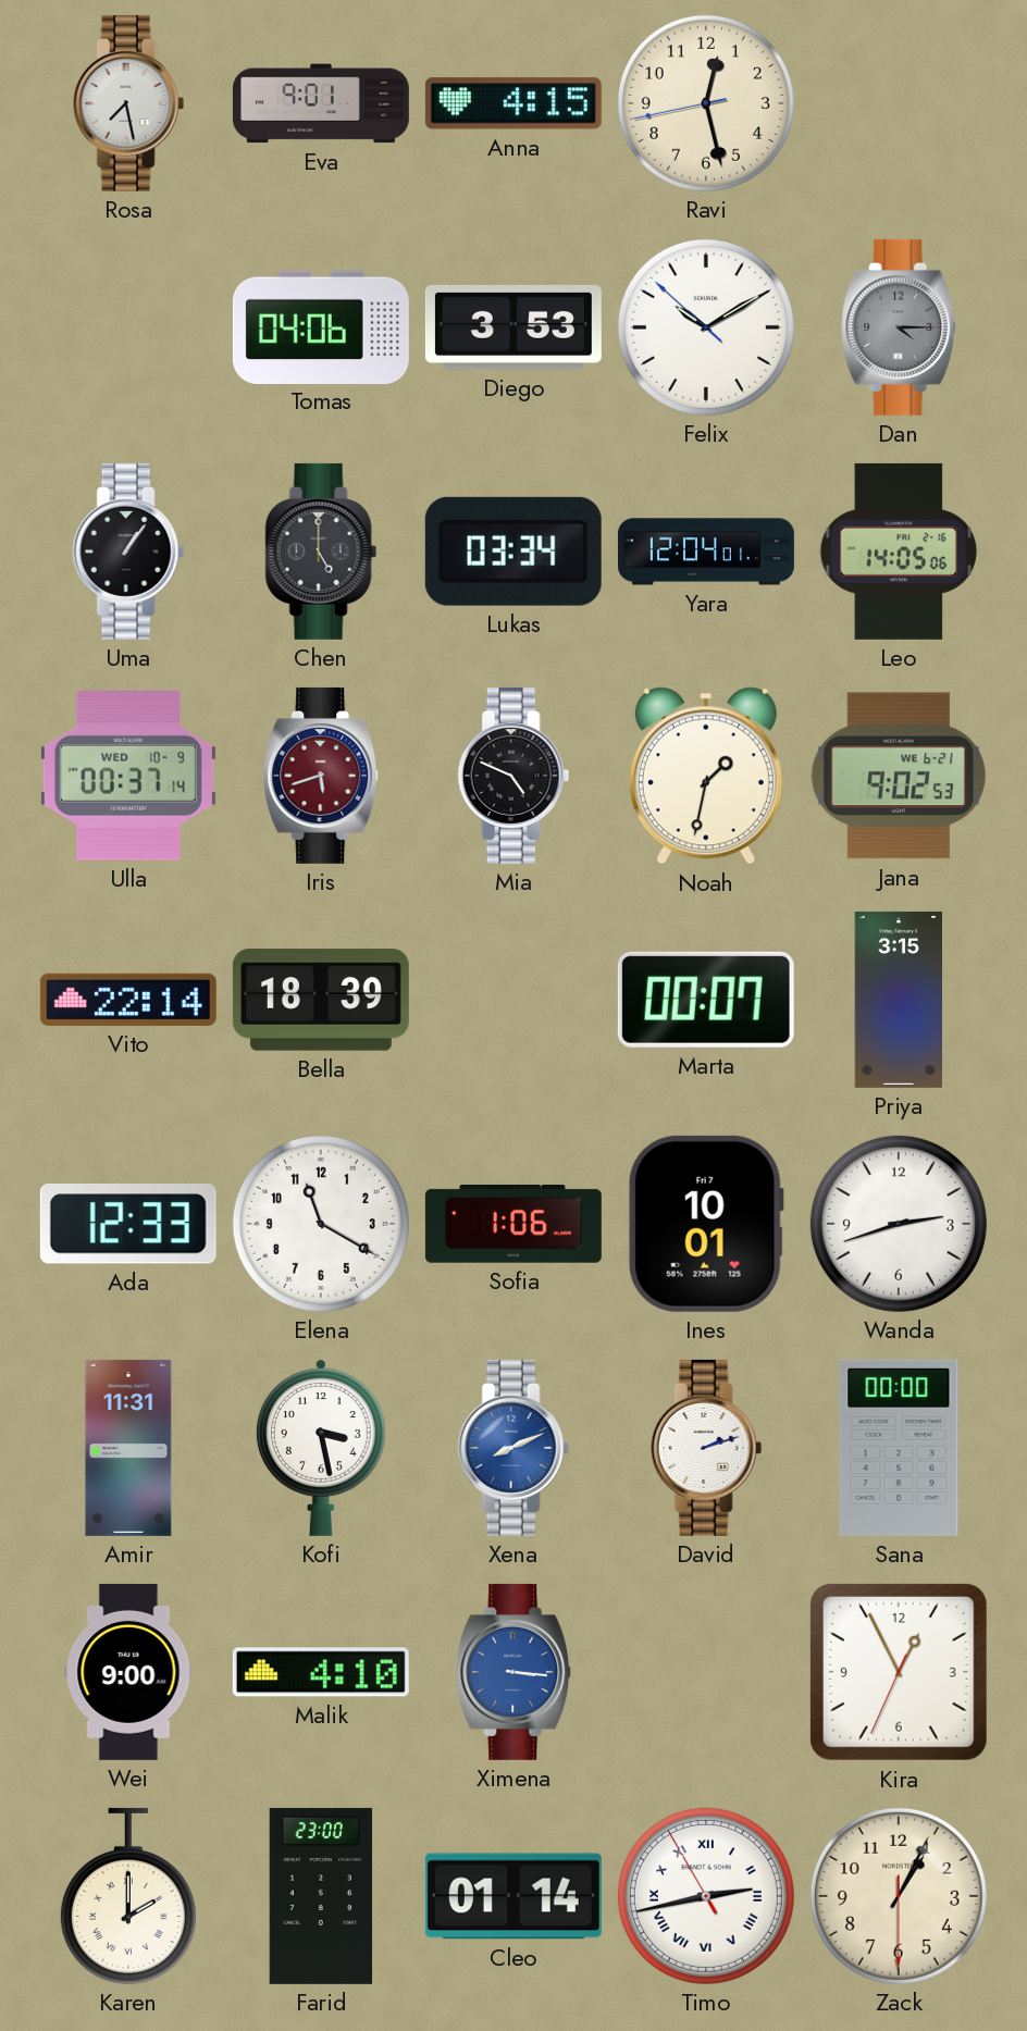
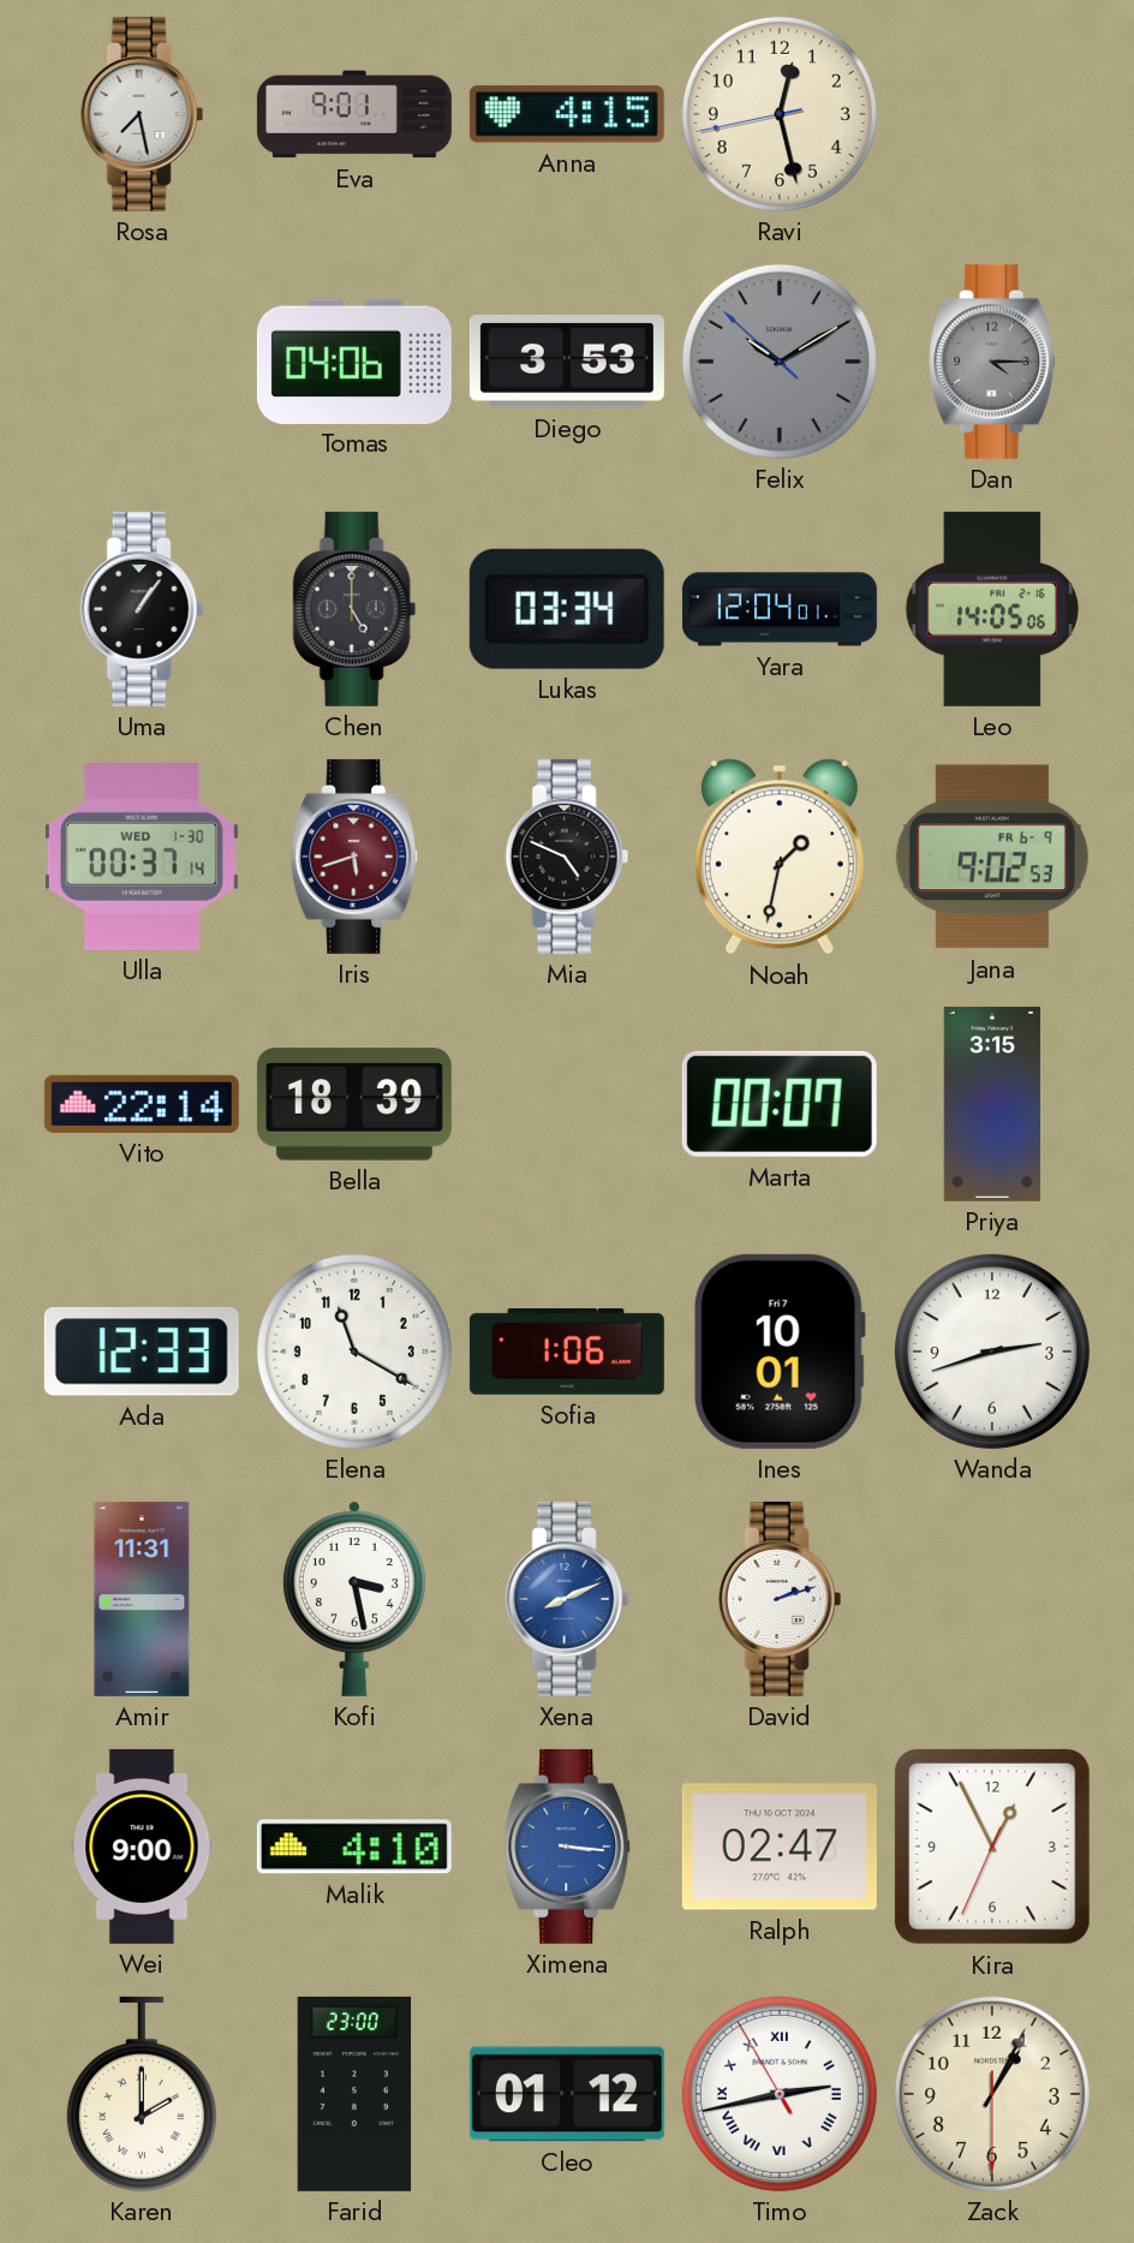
Felix dial: white -> grey (780, 362)
Ulla date: WED 10-9 -> WED 1-30 (142, 858)
Jana date: WE 6-21 -> FR 6-9 (992, 857)
Sana: 00:00 -> none (899, 1448)
Ralph: none -> 02:47 (780, 1847)
Cleo: 01:14 -> 01:12 (567, 2094)
